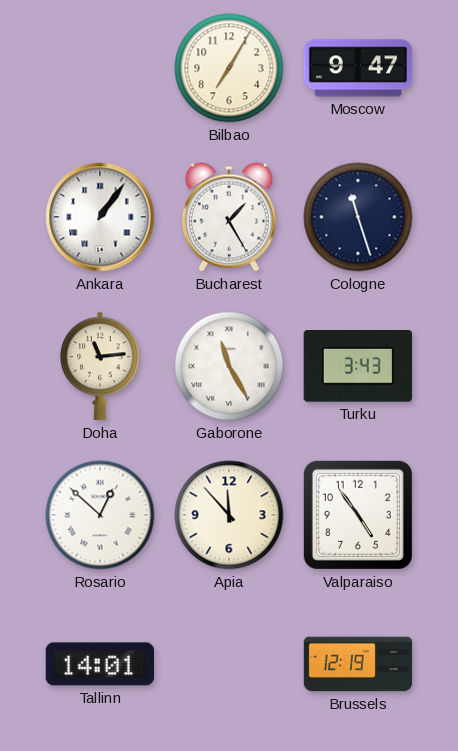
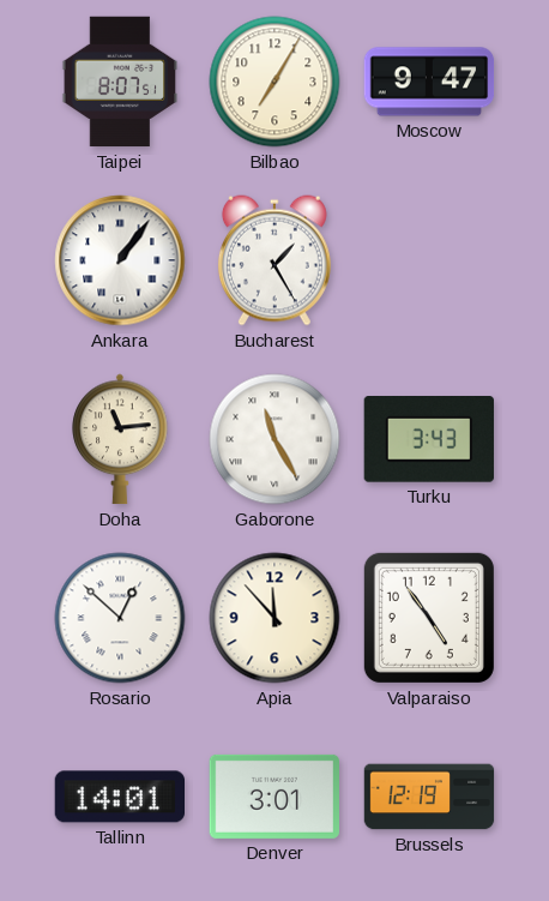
Taipei: none -> 8:07 (120, 82)
Cologne: 11:27 -> none (358, 217)
Denver: none -> 3:01 (273, 797)
